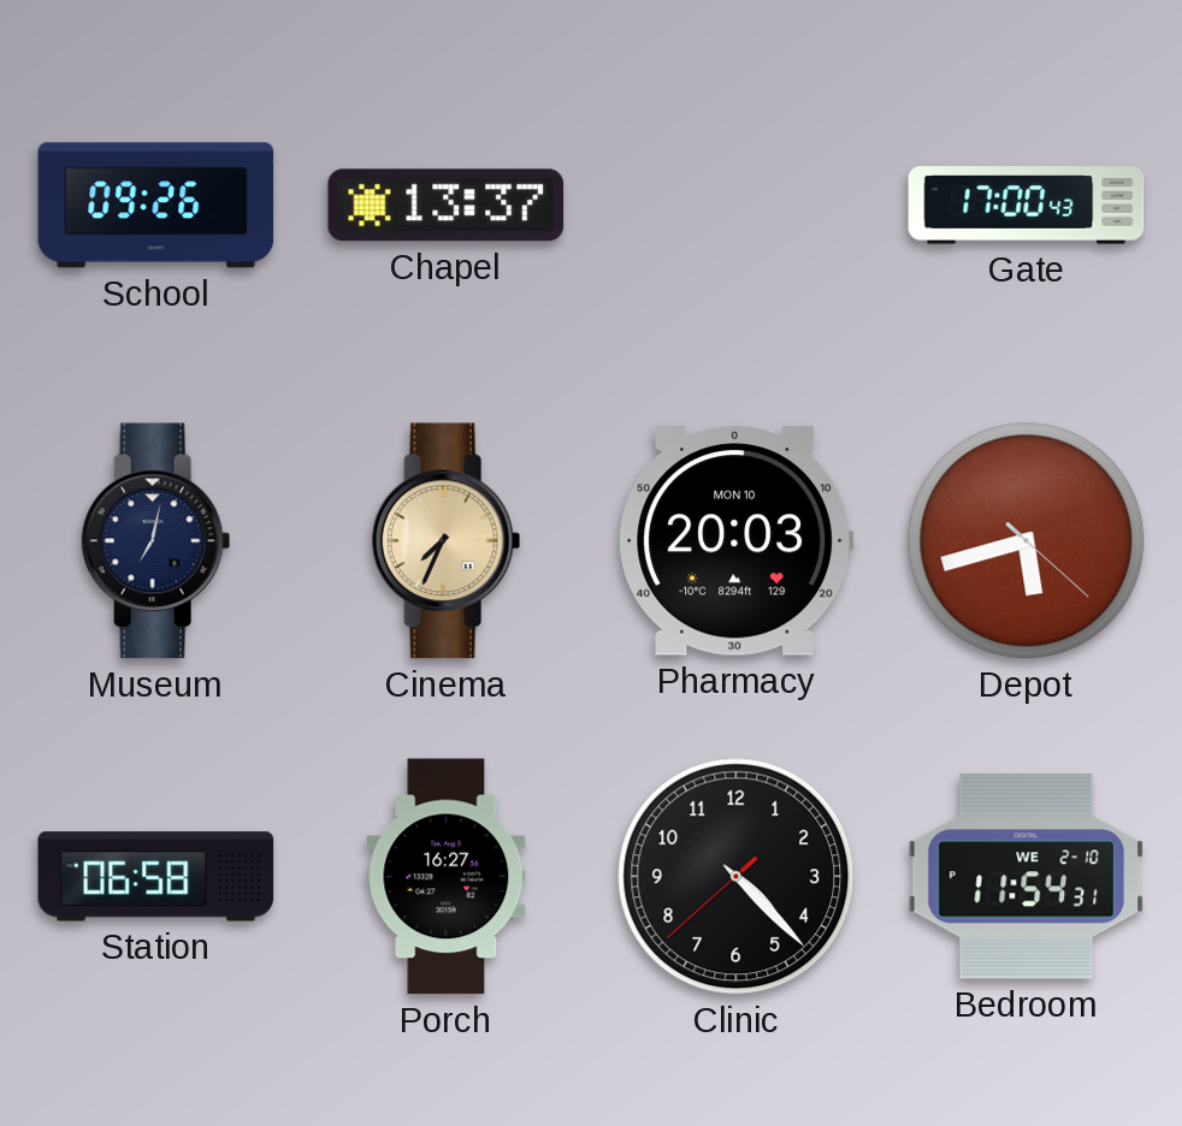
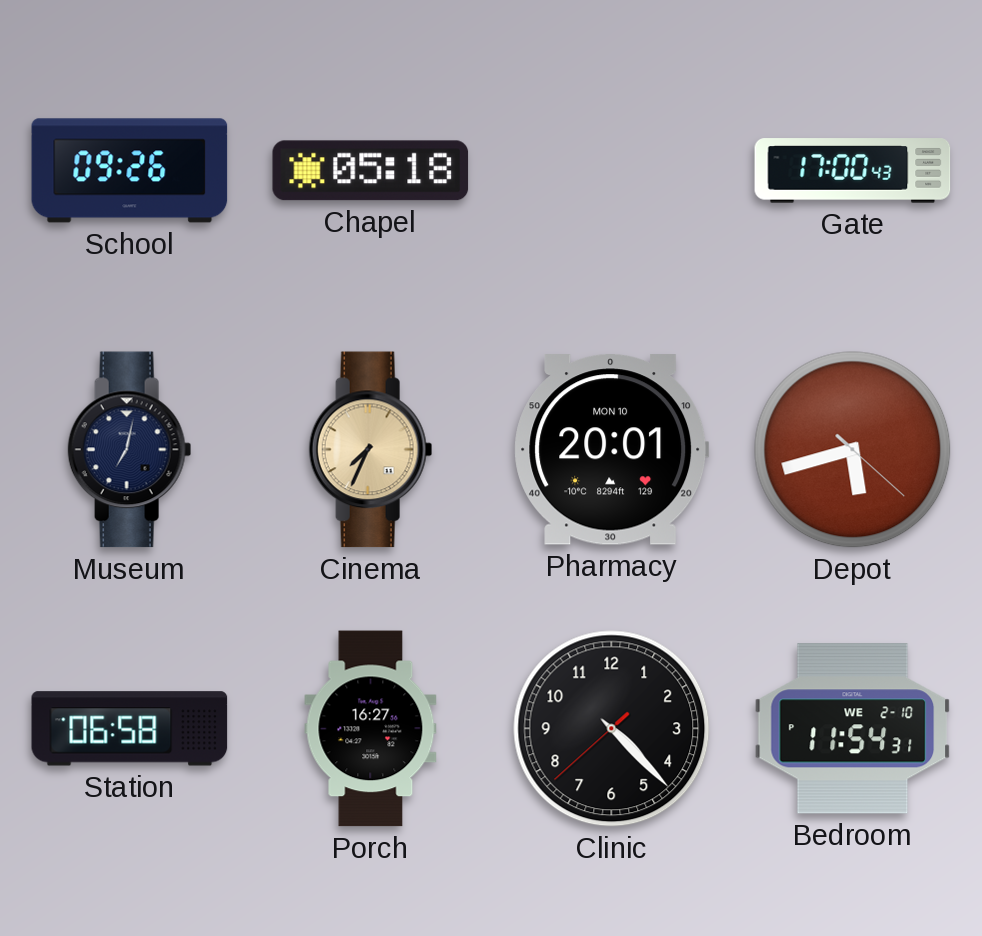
Chapel: 13:37 -> 05:18 (371, 171)
Pharmacy: 20:03 -> 20:01 (612, 450)
